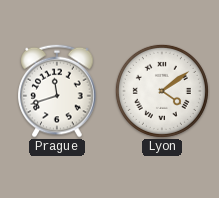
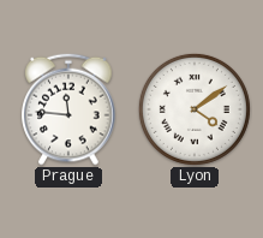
Prague: 11:42 -> 11:46 (68, 109)
